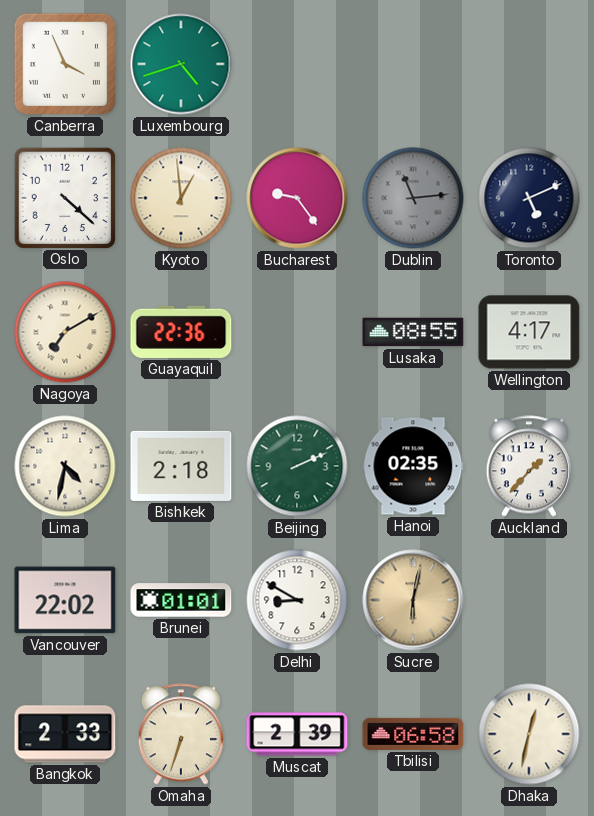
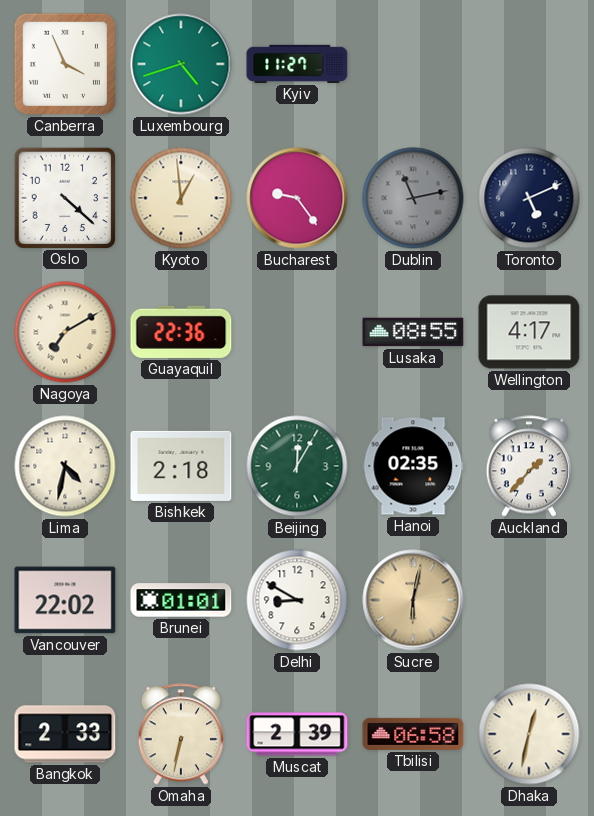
Kyiv: none -> 11:27 (297, 64)
Dublin: 11:14 -> 11:13 (413, 198)
Beijing: 2:11 -> 12:05 (297, 466)
Omaha: 6:33 -> 6:32 (180, 734)
